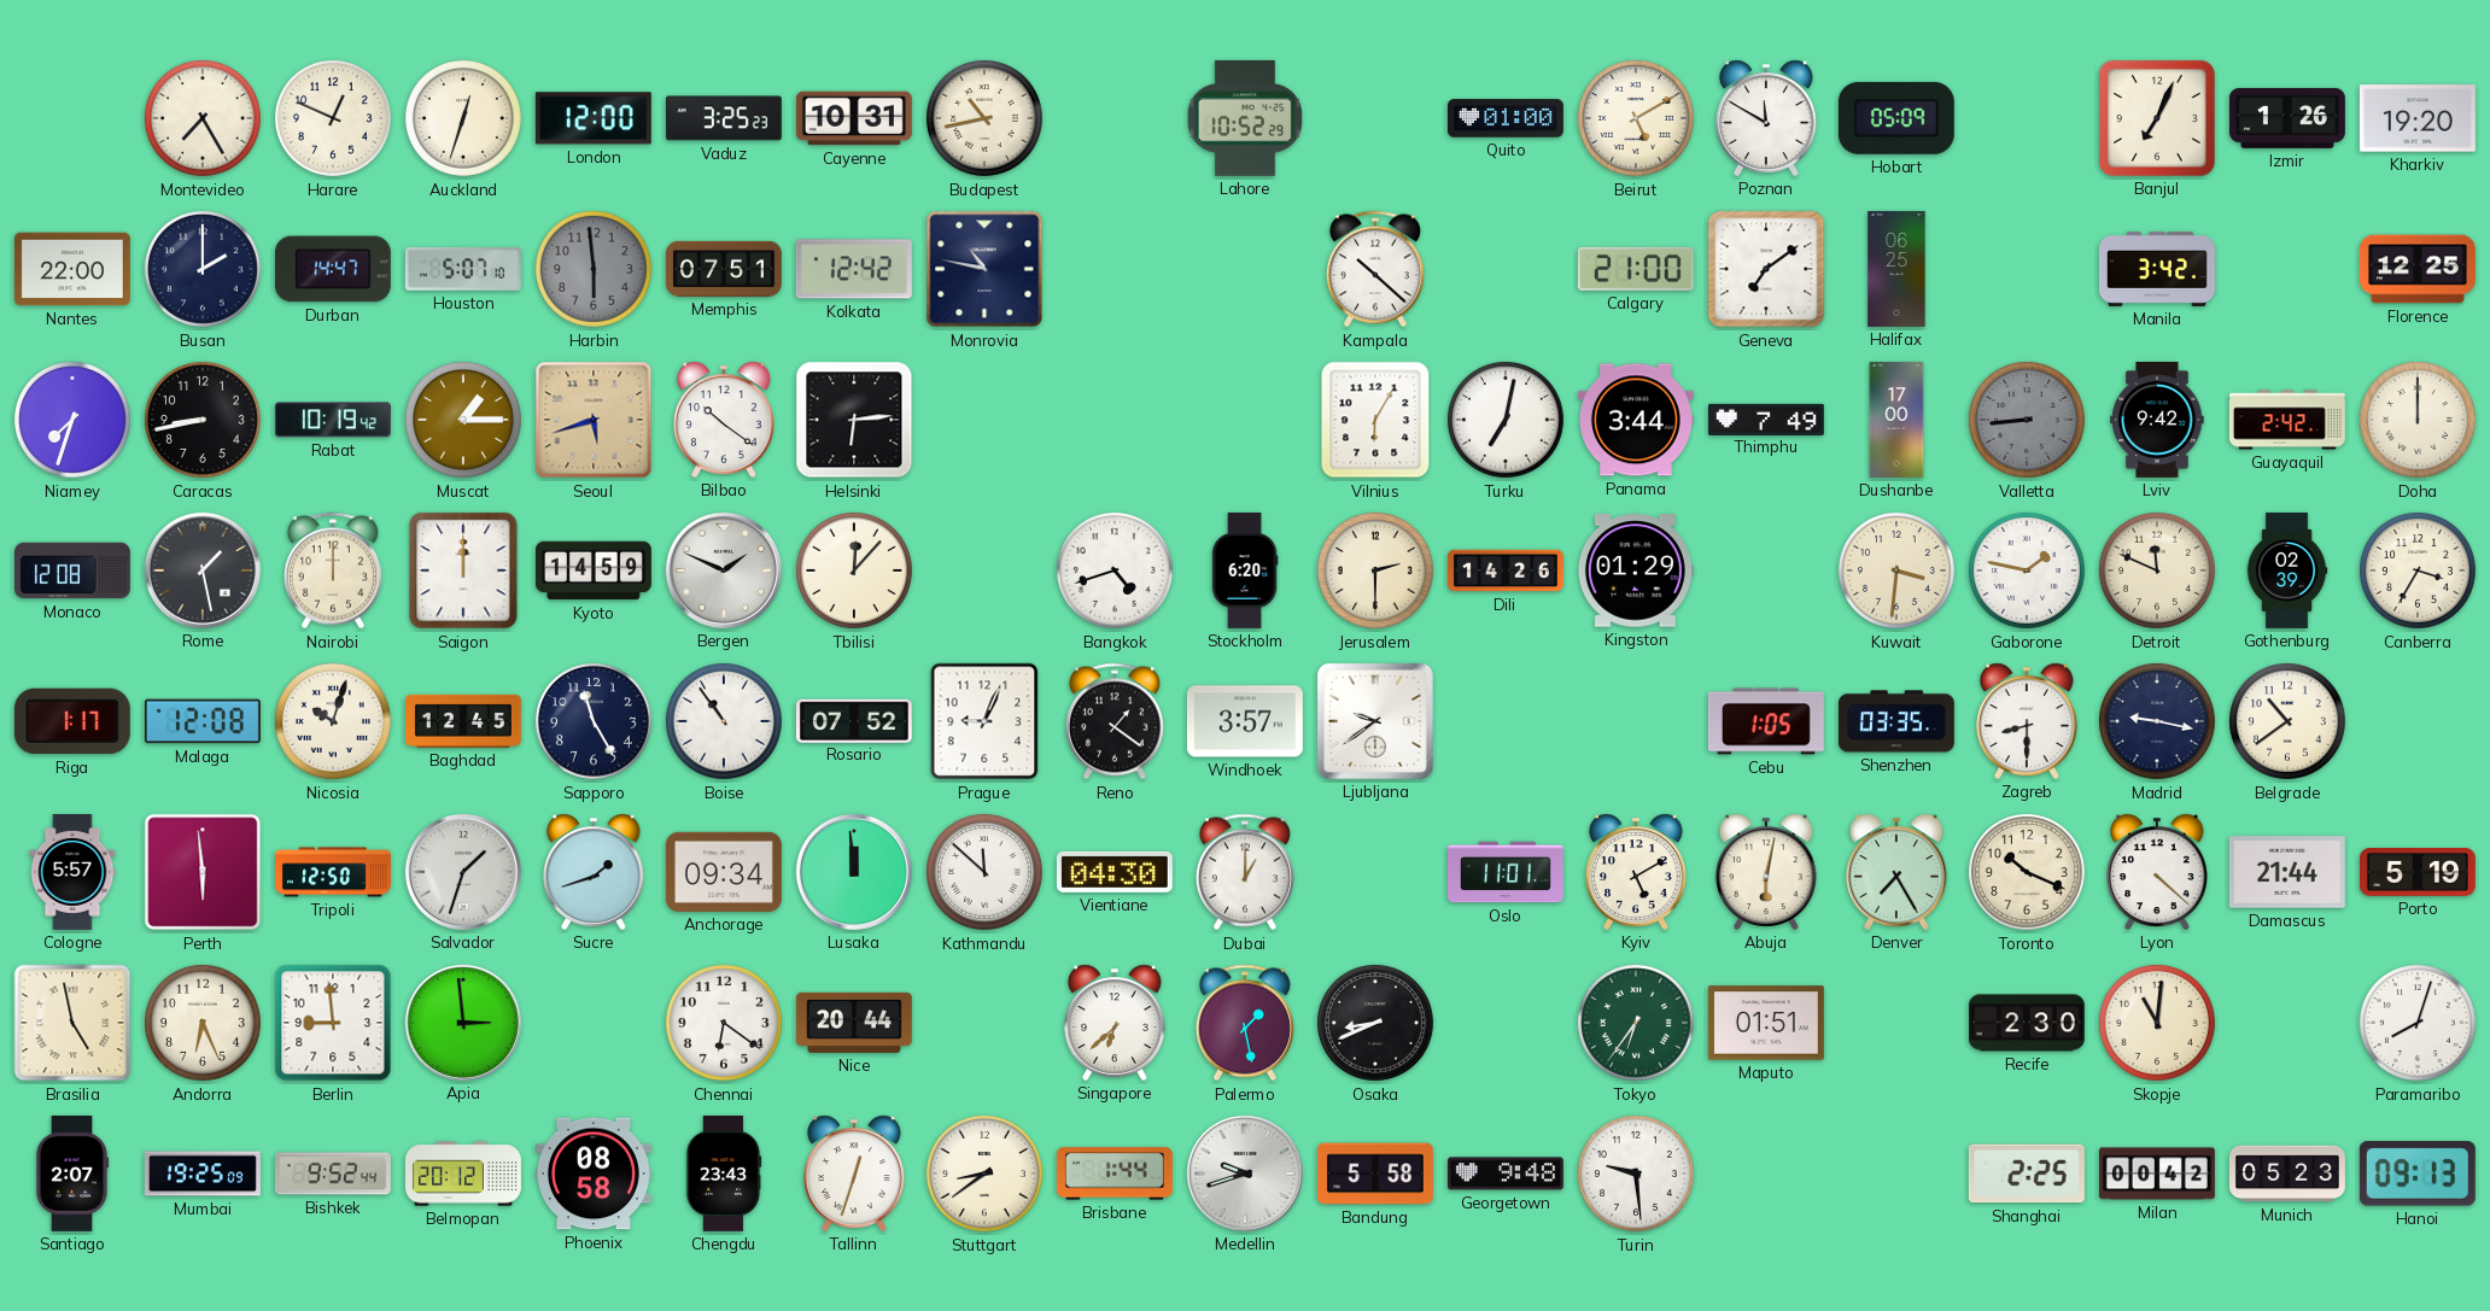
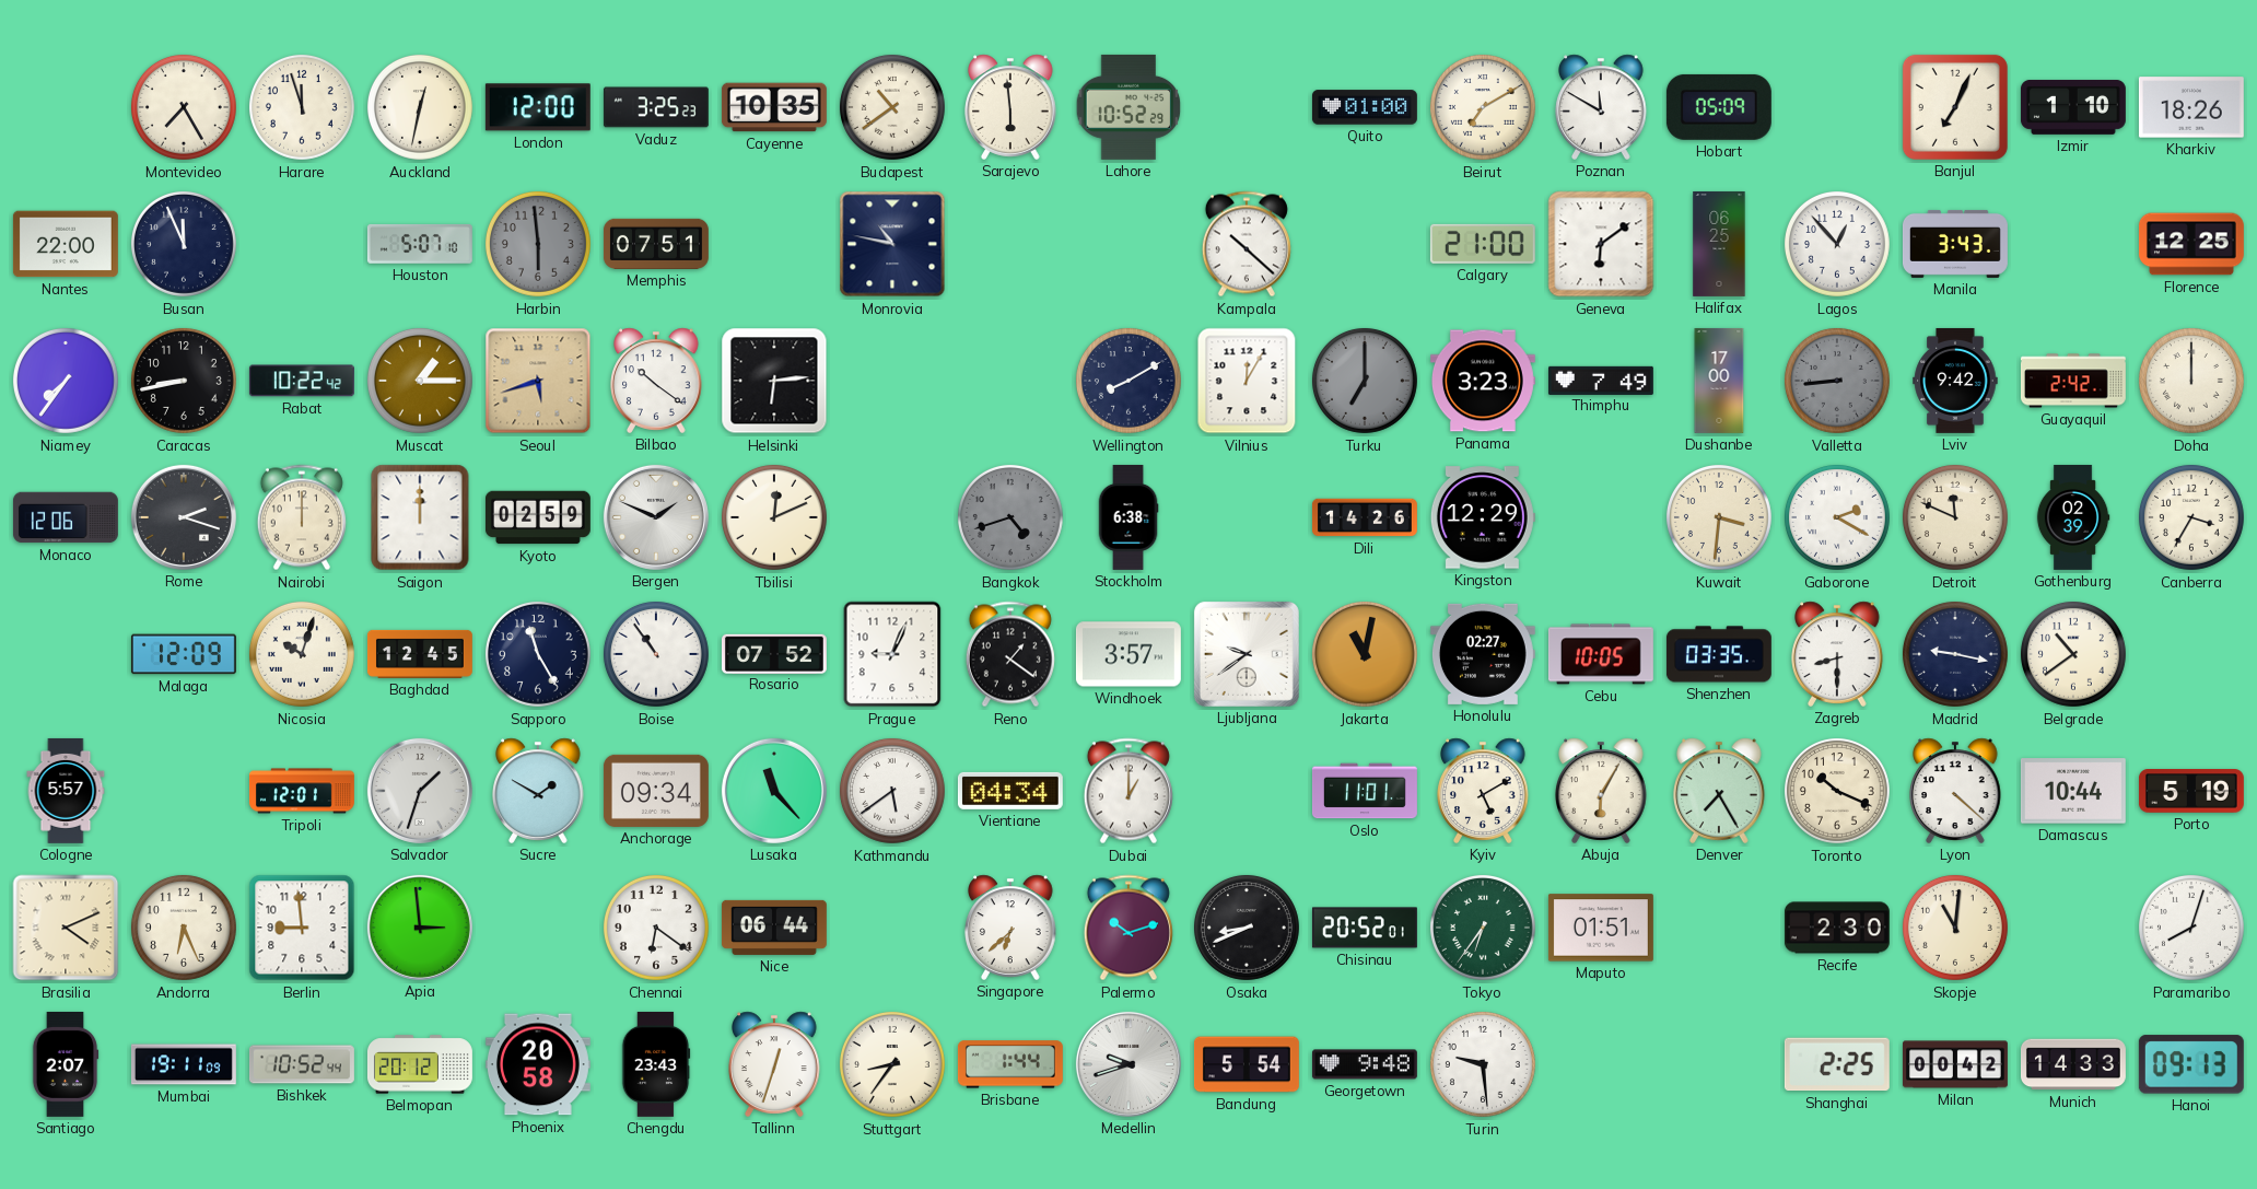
Harare: 12:49 -> 11:57 (302, 107)
Auckland: 12:33 -> 12:32 (420, 107)
Cayenne: 10:31 -> 10:35 (774, 107)
Budapest: 10:43 -> 10:39 (892, 107)
Sarajevo: none -> 5:59 (1010, 107)
Beirut: 5:10 -> 7:10 (1483, 107)
Izmir: 1:26 -> 1:10 (2073, 107)
Kharkiv: 19:20 -> 18:26 (2191, 107)
Busan: 2:00 -> 11:56 (184, 244)
Durban: 14:47 -> none (333, 269)
Kolkata: 12:42 -> none (854, 269)
Geneva: 7:09 -> 6:09 (1601, 244)
Lagos: none -> 12:53 (1837, 244)
Manila: 3:42 -> 3:43 (1955, 244)
Niamey: 7:33 -> 7:36 (66, 381)
Rabat: 10:19 -> 10:22 (302, 381)
Wellington: none -> 8:10 (1128, 381)
Vilnius: 6:05 -> 12:05 (1247, 381)
Turku: 7:02 -> 7:00 (1365, 381)
Turku dial: white -> grey (1365, 381)
Panama: 3:44 -> 3:23 (1483, 381)
Monaco: 12:08 -> 12:06 (66, 517)
Rome: 1:28 -> 2:18 (184, 517)
Kyoto: 14:59 -> 02:59 (538, 517)
Tbilisi: 12:07 -> 12:11 (774, 517)
Bangkok dial: white -> grey (1010, 517)
Stockholm: 6:20 -> 6:38 (1128, 517)
Jerusalem: 2:30 -> none (1375, 570)
Kingston: 01:29 -> 12:29 (1483, 517)
Gaborone: 1:47 -> 2:20 (1837, 517)
Riga: 1:17 -> none (72, 721)
Malaga: 12:08 -> 12:09 (184, 654)
Jakarta: none -> 11:02 (1365, 654)
Honolulu: none -> 02:27 (1483, 654)
Cebu: 1:05 -> 10:05 (1601, 654)
Perth: 5:59 -> none (203, 872)
Tripoli: 12:50 -> 12:01 (302, 791)
Sucre: 1:42 -> 1:50 (538, 791)
Lusaka: 11:59 -> 11:23 (774, 791)
Kathmandu: 11:52 -> 5:39 (892, 791)
Vientiane: 04:30 -> 04:34 (1010, 791)
Abuja: 6:02 -> 6:05 (1601, 791)
Damascus: 21:44 -> 10:44 (2073, 791)
Brasilia: 4:58 -> 4:11 (66, 928)
Nice: 20:44 -> 06:44 (774, 928)
Palermo: 1:28 -> 10:12 (1128, 928)
Chisinau: none -> 20:52 (1365, 928)
Mumbai: 19:25 -> 19:11 (184, 1064)
Bishkek: 9:52 -> 10:52 (302, 1064)
Phoenix: 08:58 -> 20:58 (538, 1064)
Stuttgart: 8:39 -> 8:36 (892, 1064)
Bandung: 5:58 -> 5:54 (1247, 1064)
Munich: 05:23 -> 14:33 (2073, 1064)
